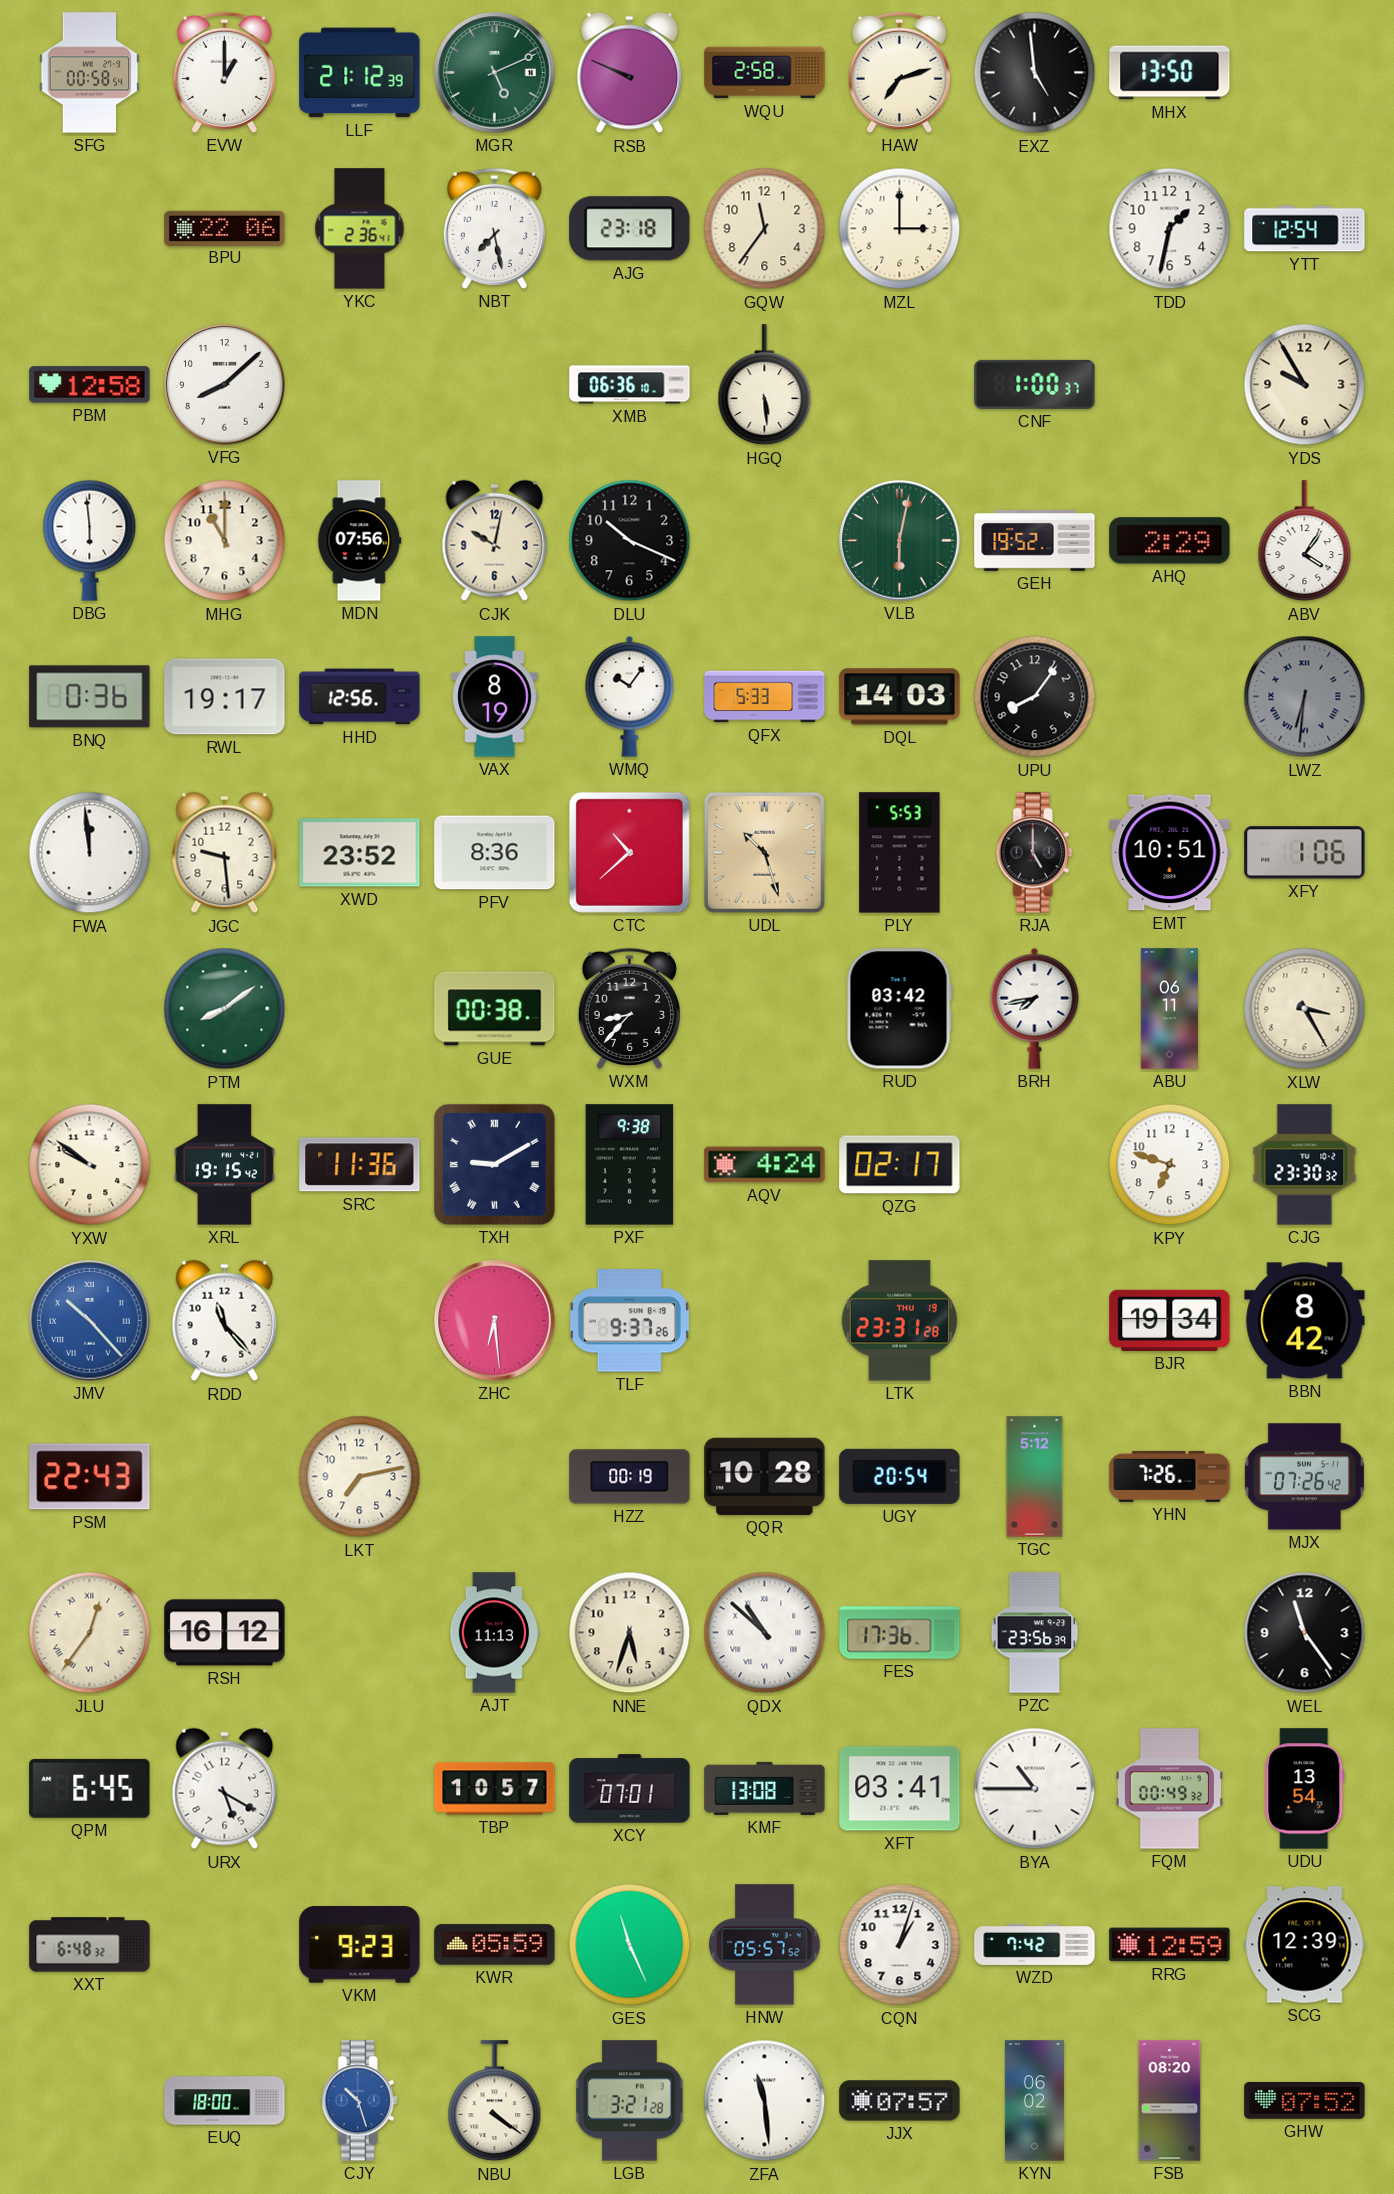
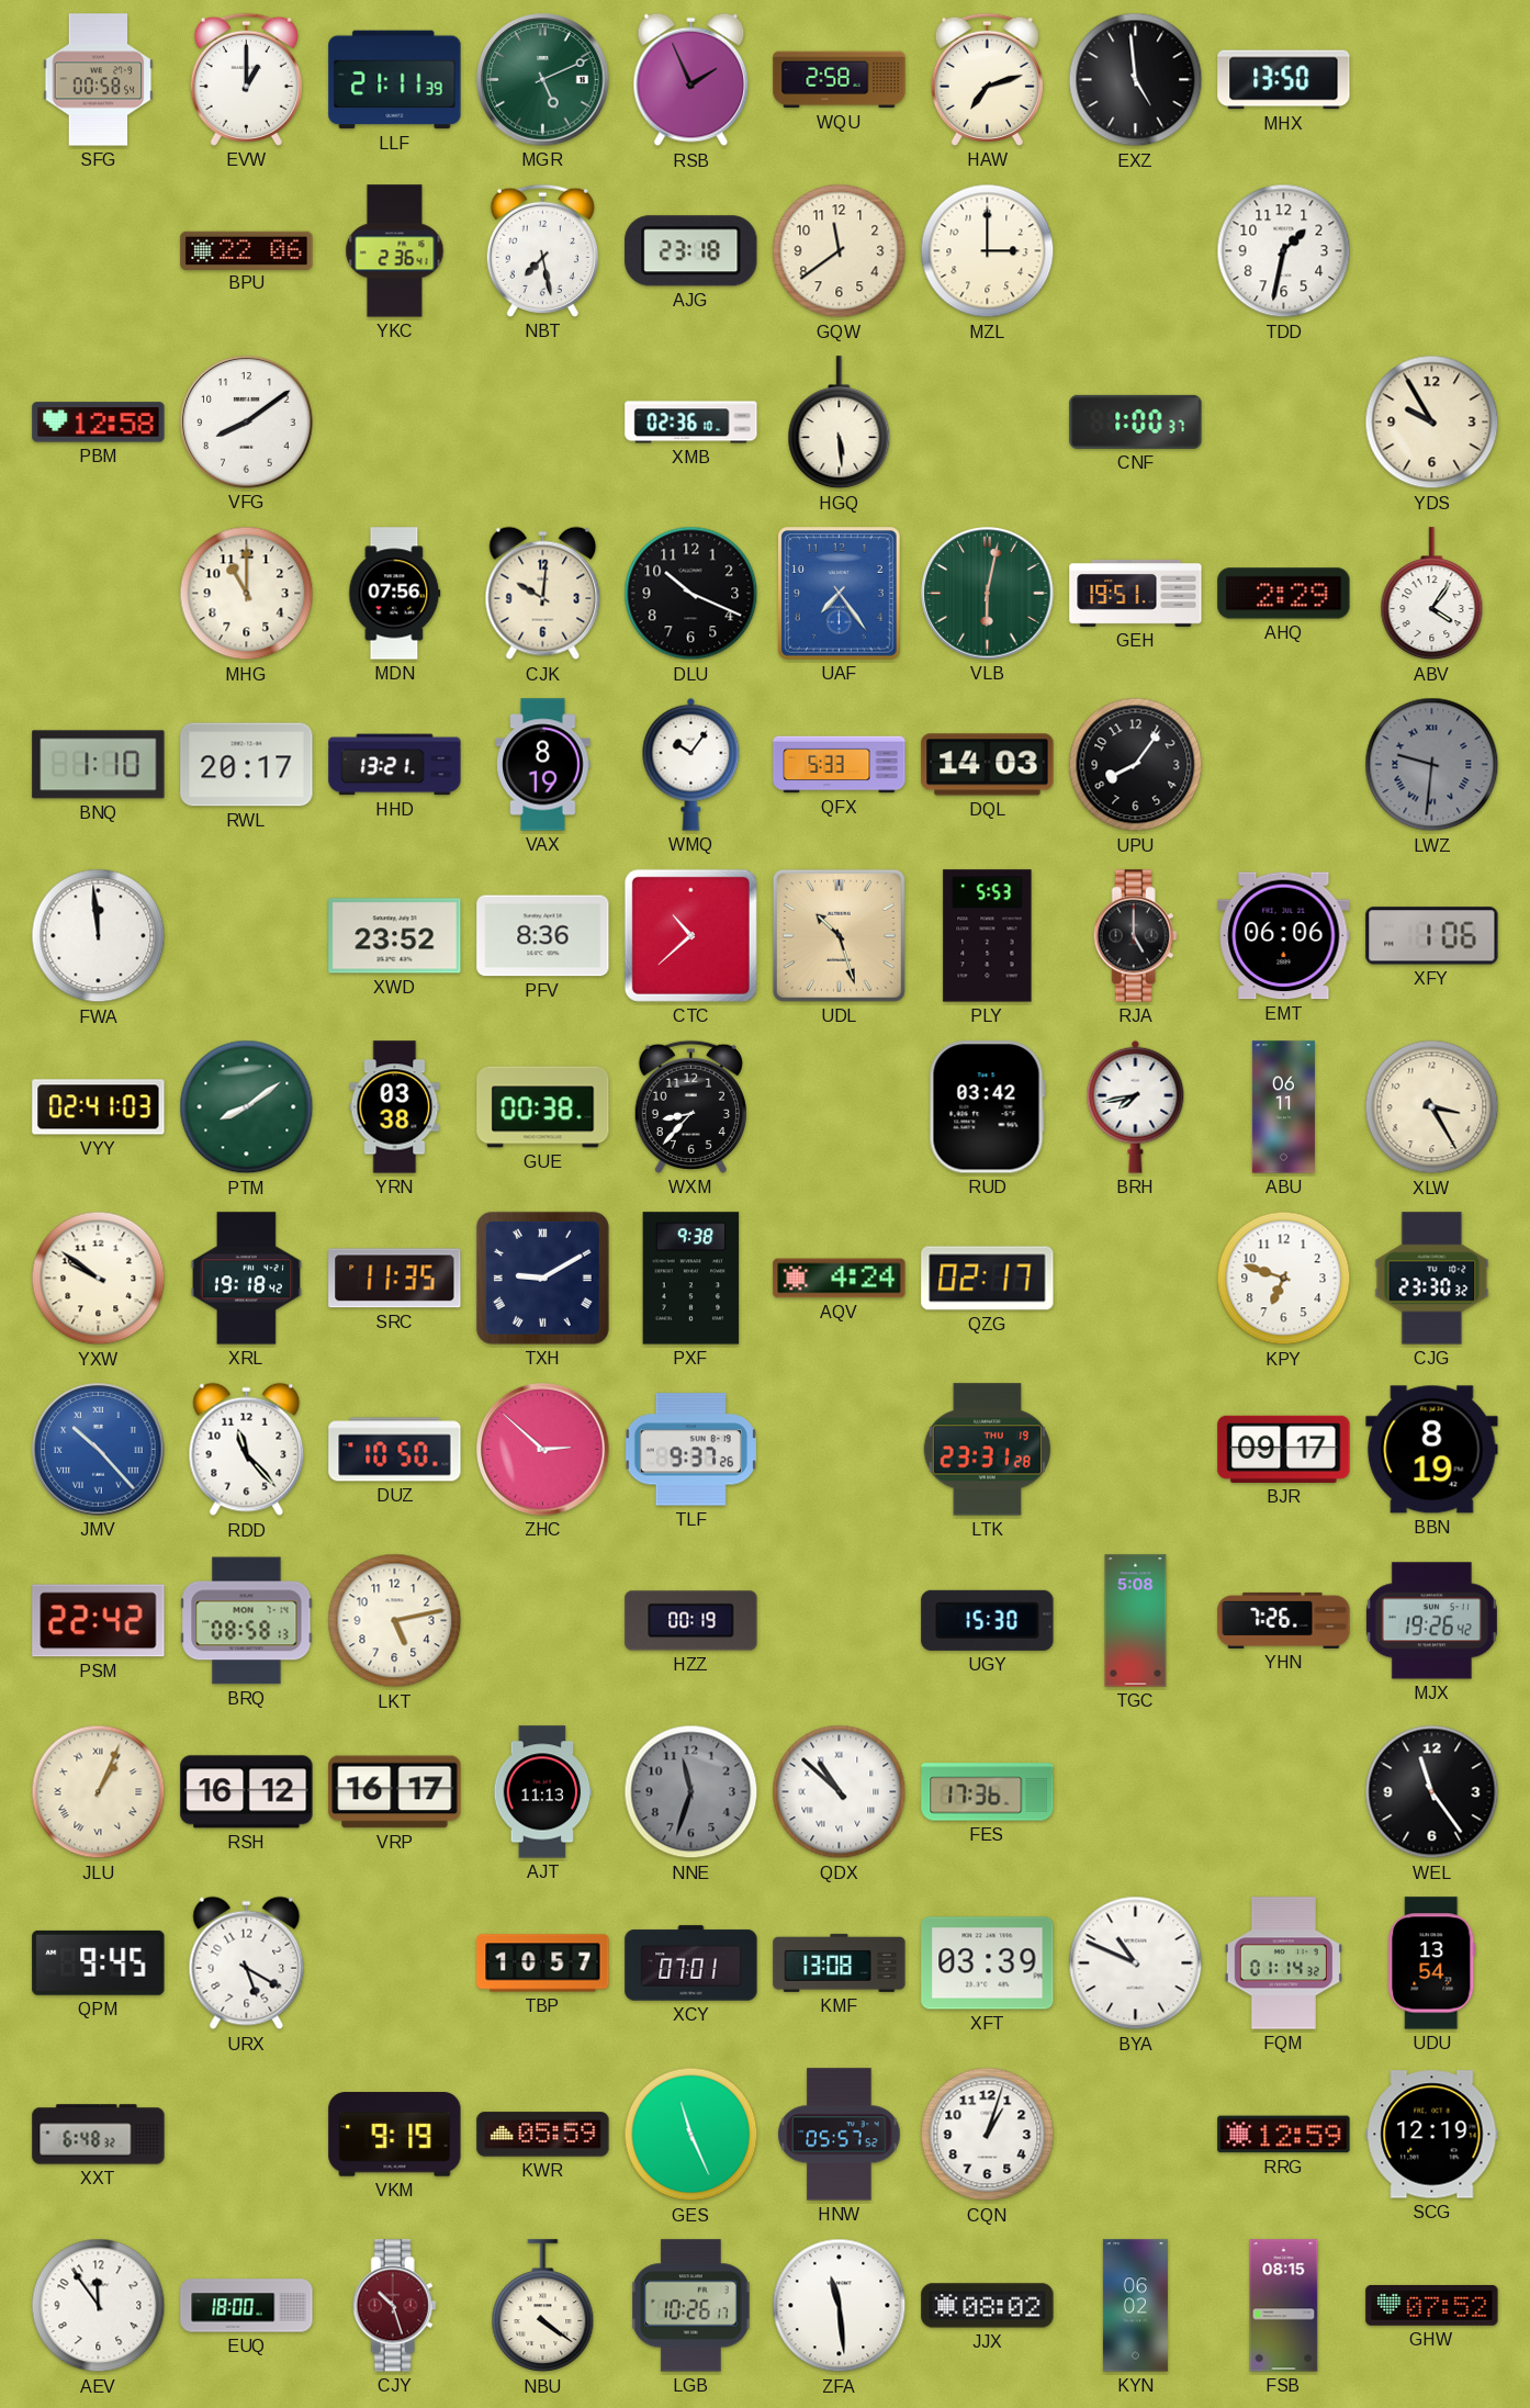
LLF: 21:12 -> 21:11 (395, 80)
RSB: 9:49 -> 1:56 (691, 80)
GQW: 11:36 -> 11:39 (840, 251)
YTT: 12:54 -> none (1305, 229)
VFG: 8:08 -> 8:09 (247, 423)
XMB: 06:36 -> 02:36 (691, 423)
DBG: 5:59 -> none (90, 540)
CJK: 10:02 -> 10:01 (543, 594)
UAF: none -> 7:24 (840, 594)
GEH: 19:52 -> 19:51 (1136, 593)
BNQ: 0:36 -> 1:10 (99, 765)
RWL: 19:17 -> 20:17 (247, 765)
HHD: 12:56 -> 13:21 (395, 765)
LWZ: 6:31 -> 9:31 (1432, 765)
JGC: 9:29 -> none (225, 853)
EMT: 10:51 -> 06:06 (1284, 936)
VYY: none -> 02:41 (99, 1107)
YRN: none -> 03:38 (395, 1107)
XRL: 19:15 -> 19:18 (246, 1279)
SRC: 11:36 -> 11:35 (395, 1279)
DUZ: none -> 10:50 (395, 1450)
ZHC: 6:29 -> 2:52 (543, 1450)
BJR: 19:34 -> 09:17 (1284, 1449)
BBN: 8:42 -> 8:19 (1432, 1450)
PSM: 22:43 -> 22:42 (99, 1621)
BRQ: none -> 08:58 (247, 1621)
LKT: 7:13 -> 5:13 (395, 1621)
QQR: 10:28 -> none (765, 1476)
UGY: 20:54 -> 15:30 (988, 1620)
TGC: 5:12 -> 5:08 (1136, 1621)
MJX: 07:26 -> 19:26 (1431, 1621)
JLU: 12:36 -> 1:04 (99, 1792)
VRP: none -> 16:17 (395, 1792)
NNE: 5:33 -> 11:33 (691, 1792)
NNE dial: cream -> grey (691, 1792)
PZC: 23:56 -> none (1035, 1633)
QPM: 6:45 -> 9:45 (99, 1962)
XFT: 03:41 -> 03:39 (988, 1963)
BYA: 10:45 -> 10:49 (1136, 1963)
FQM: 00:49 -> 01:14 (1283, 1963)
VKM: 9:23 -> 9:19 (395, 2135)
WZD: 7:42 -> none (1035, 1944)
SCG: 12:39 -> 12:19 (1432, 2135)
AEV: none -> 11:54 (99, 2306)
CJY dial: blue -> burgundy (394, 2306)
LGB: 3:21 -> 10:26 (691, 2306)
JJX: 07:57 -> 08:02 (988, 2306)
FSB: 08:20 -> 08:15 (1284, 2306)
